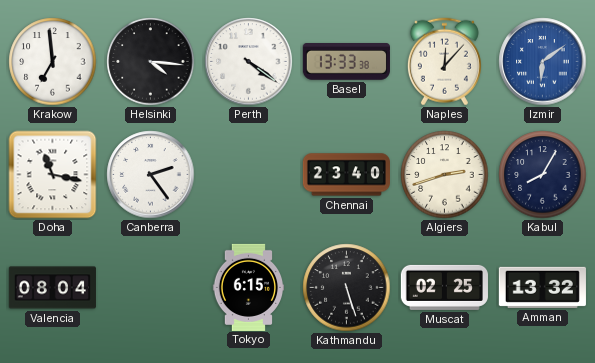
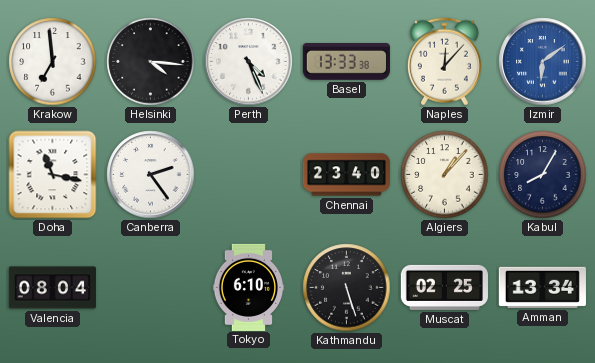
Perth: 4:21 -> 4:26 (249, 62)
Algiers: 2:42 -> 1:07 (445, 175)
Tokyo: 6:15 -> 6:10 (249, 287)
Amman: 13:32 -> 13:34 (542, 287)
